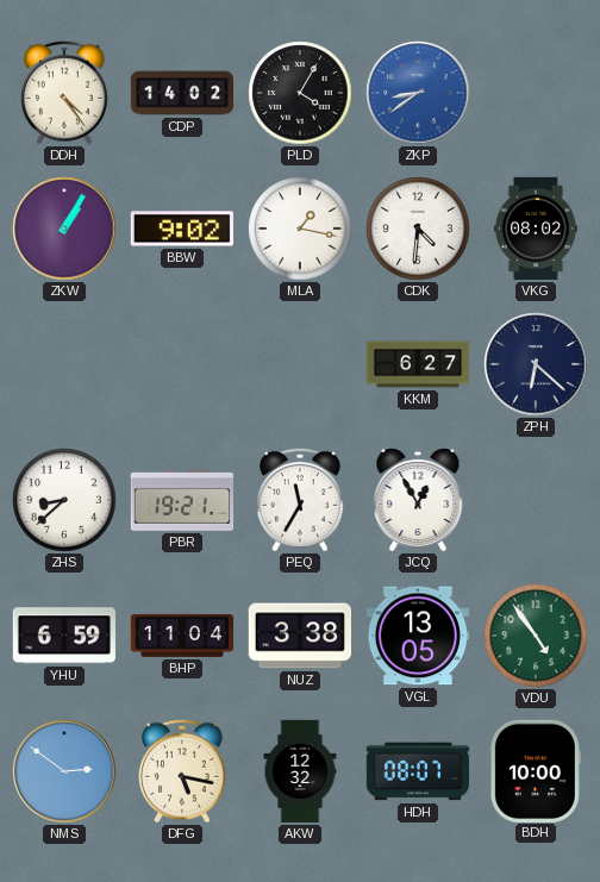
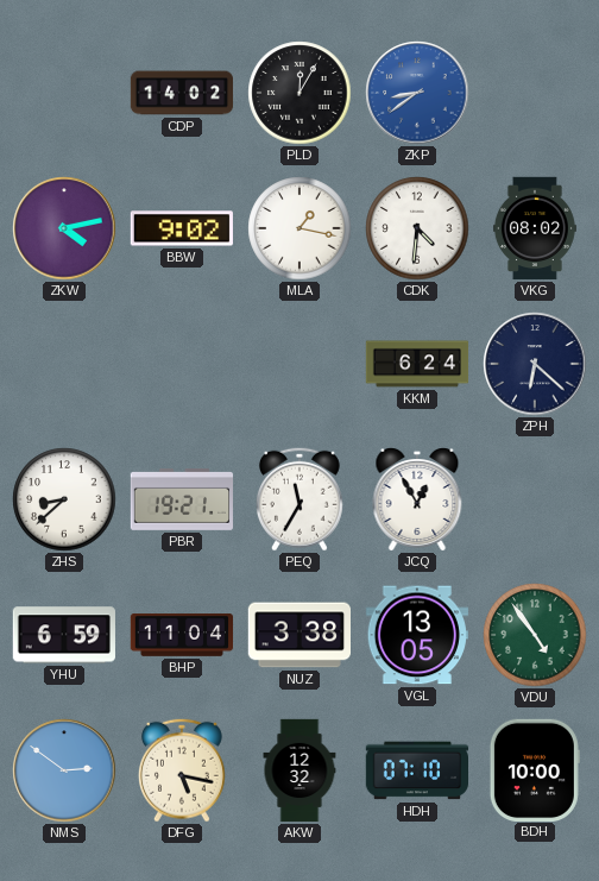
DDH: 4:24 -> none (64, 93)
PLD: 4:05 -> 12:05 (299, 93)
ZKW: 1:05 -> 4:13 (64, 228)
KKM: 6:27 -> 6:24 (417, 364)
HDH: 08:07 -> 07:10 (416, 770)
